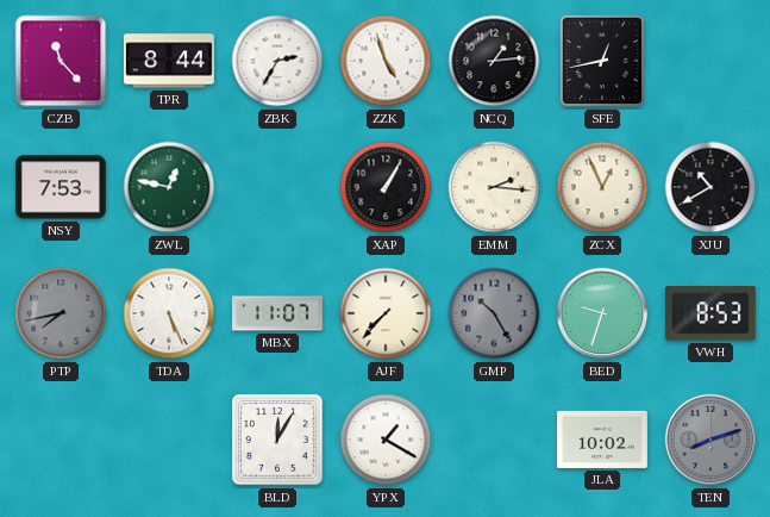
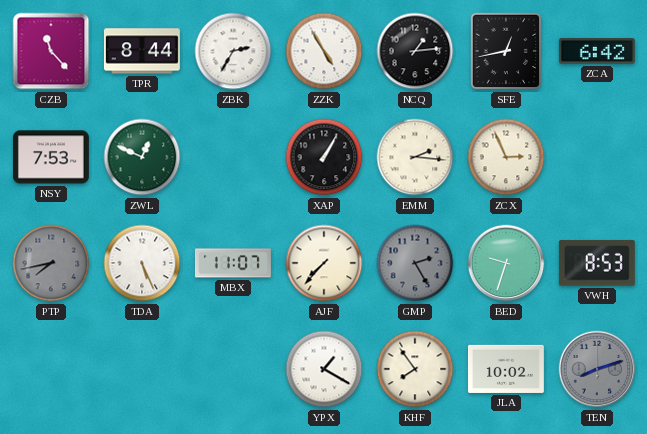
ZZK: 4:57 -> 4:55 (324, 51)
ZCA: none -> 6:42 (597, 51)
ZWL: 12:47 -> 12:49 (142, 157)
ZCX: 12:56 -> 2:56 (506, 157)
XJU: 10:40 -> none (710, 187)
GMP: 10:25 -> 2:25 (415, 263)
BLD: 12:05 -> none (278, 441)
KHF: none -> 7:54 (415, 369)
